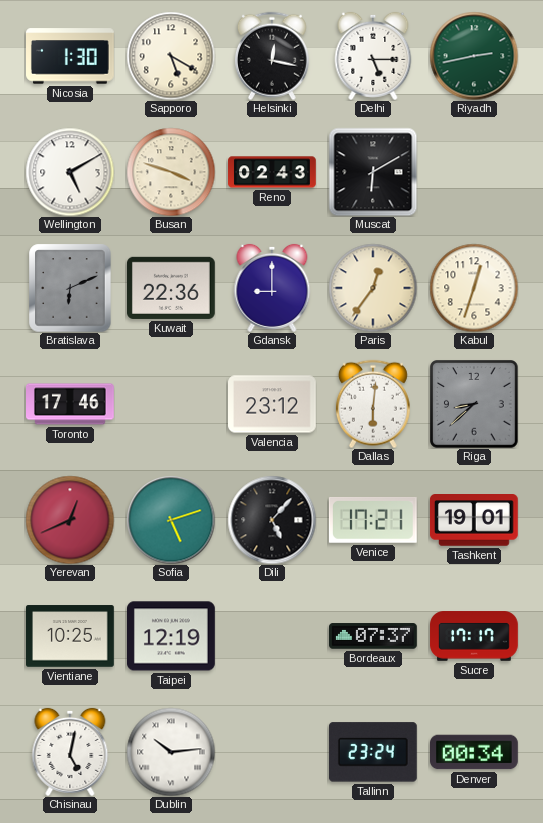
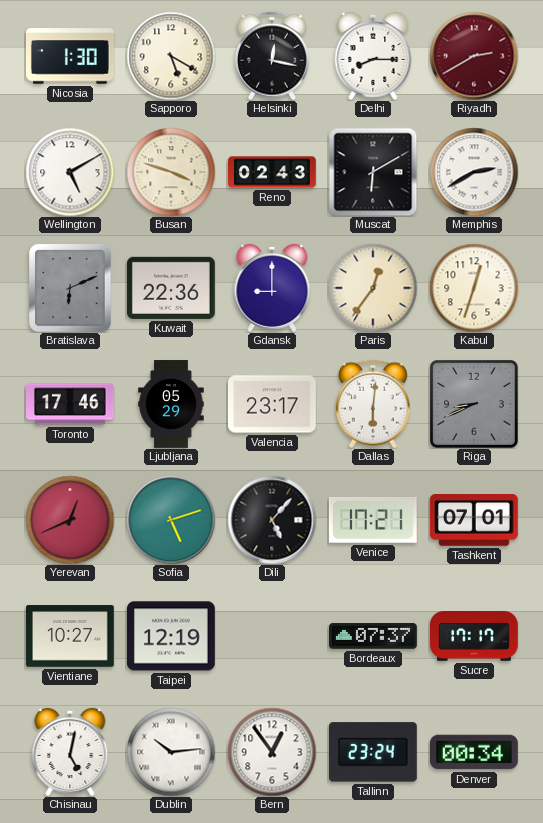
Delhi: 5:15 -> 8:15 (373, 56)
Riyadh: 2:43 -> 2:40 (474, 56)
Riyadh dial: green -> burgundy (474, 56)
Memphis: none -> 2:40 (474, 172)
Ljubljana: none -> 05:29 (171, 404)
Valencia: 23:12 -> 23:17 (273, 404)
Riga: 8:38 -> 8:41 (474, 404)
Tashkent: 19:01 -> 07:01 (474, 520)
Vientiane: 10:25 -> 10:27 (71, 636)
Bern: none -> 12:54 (272, 752)
